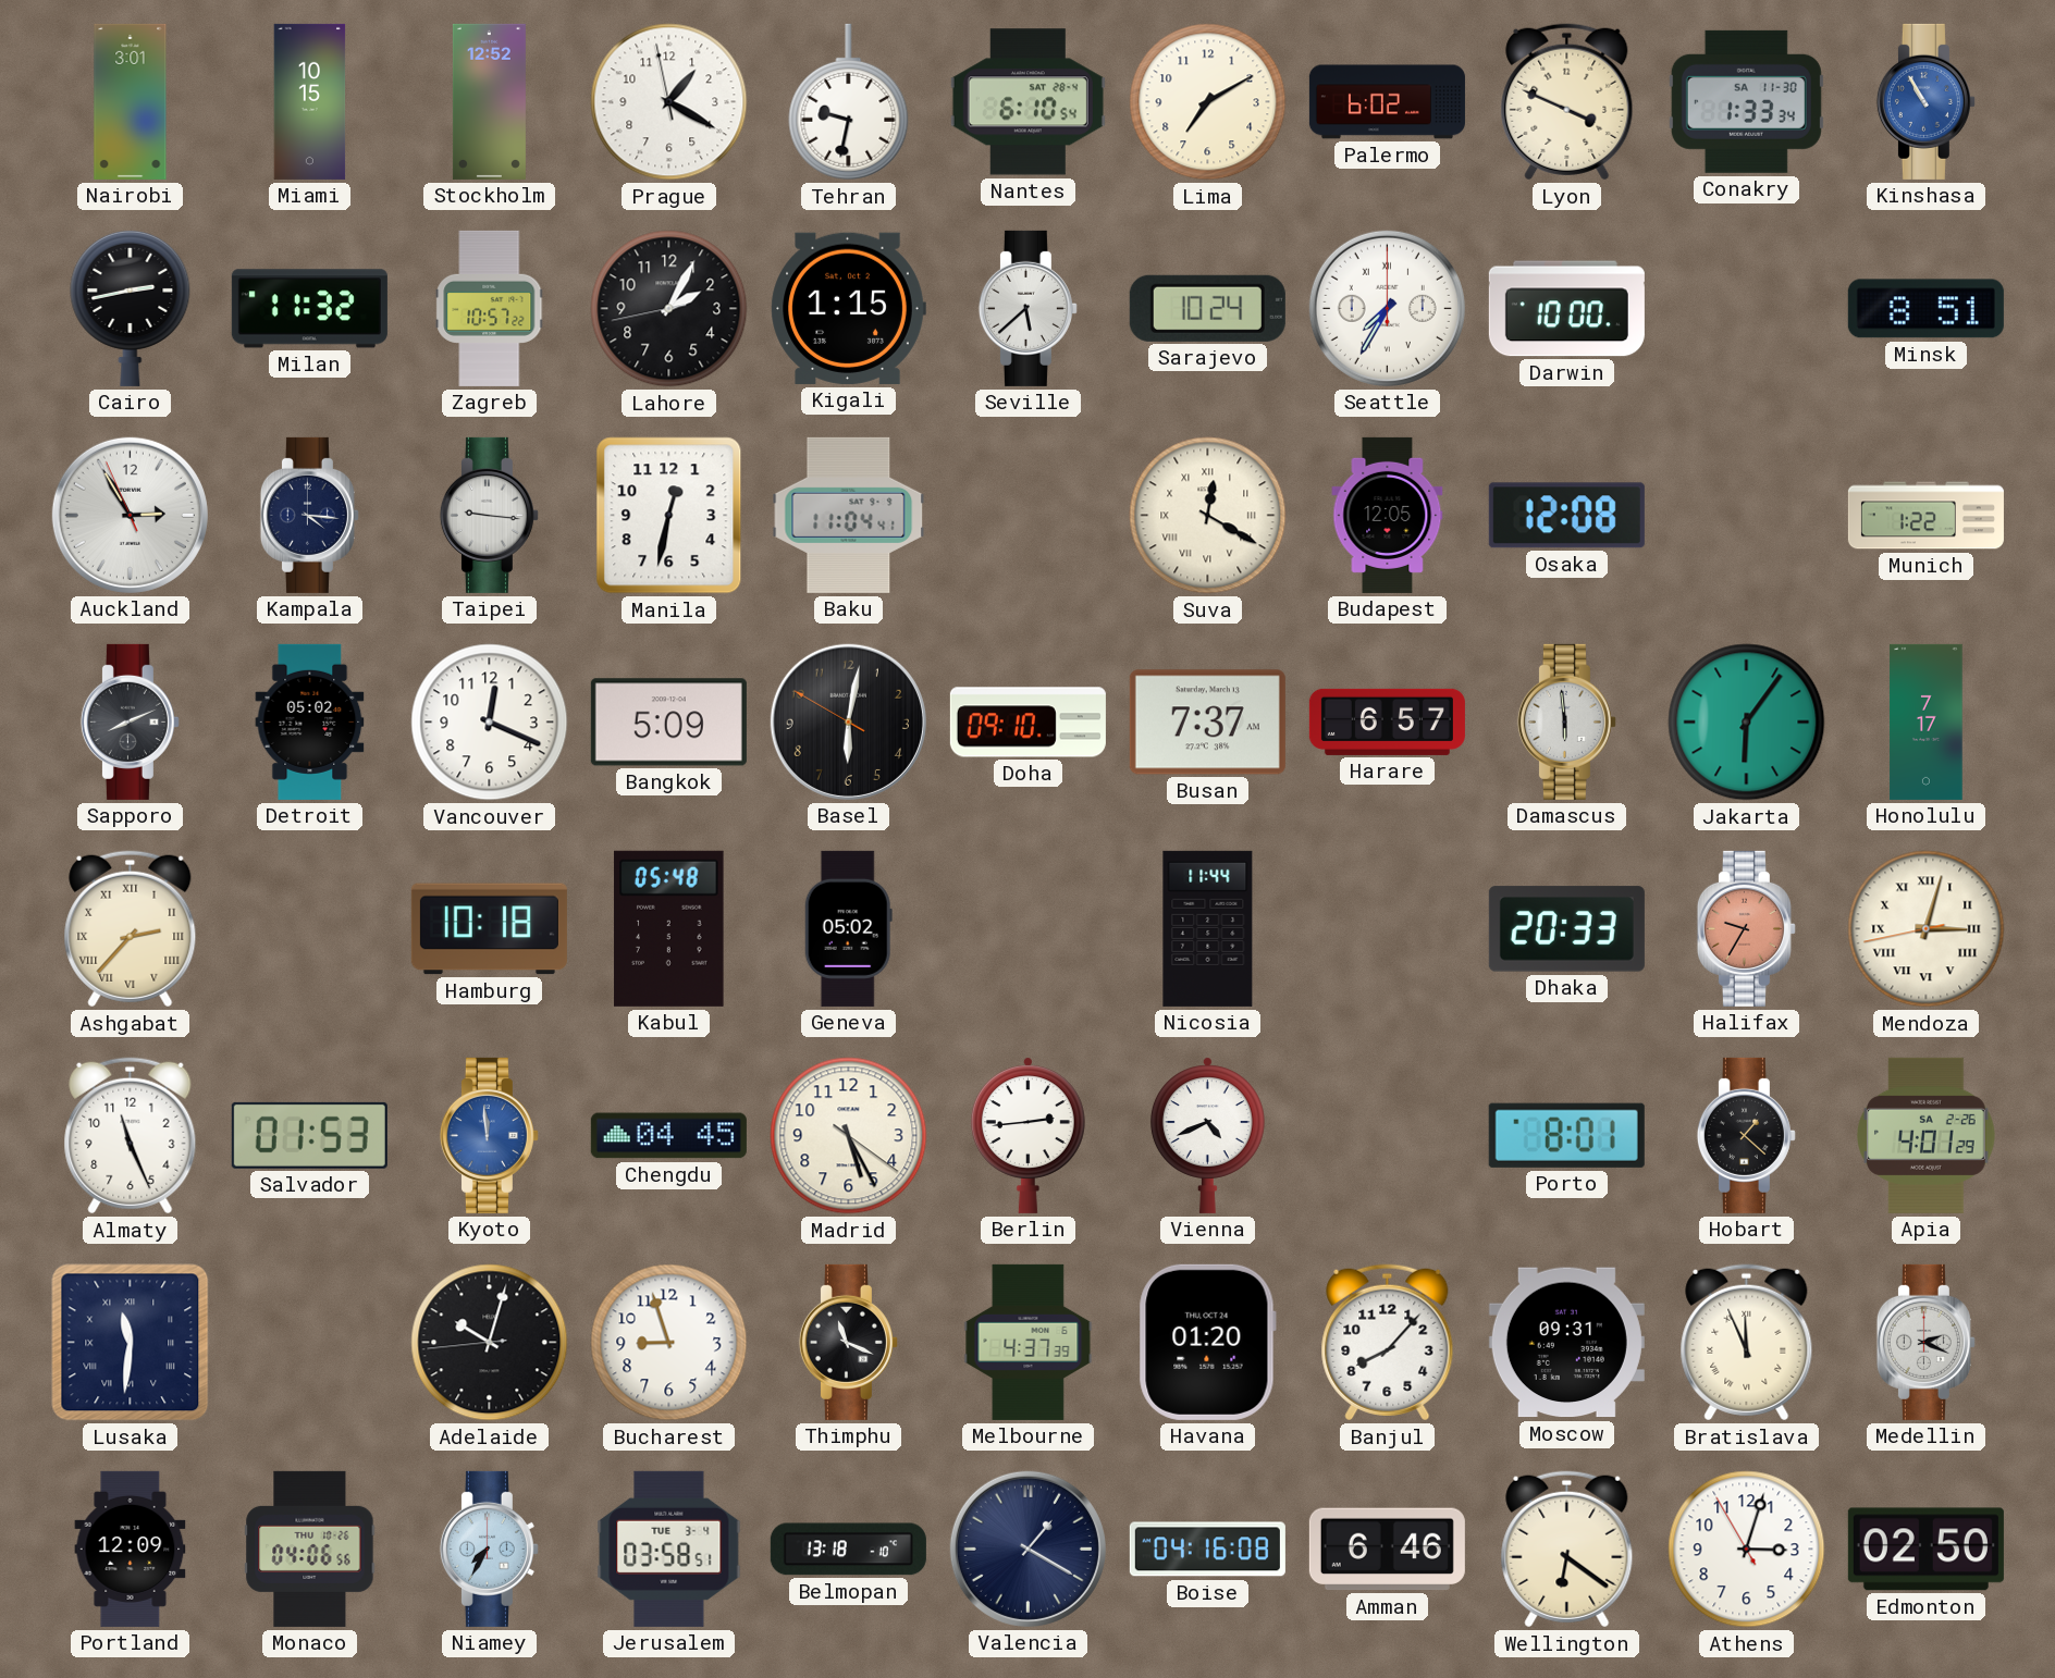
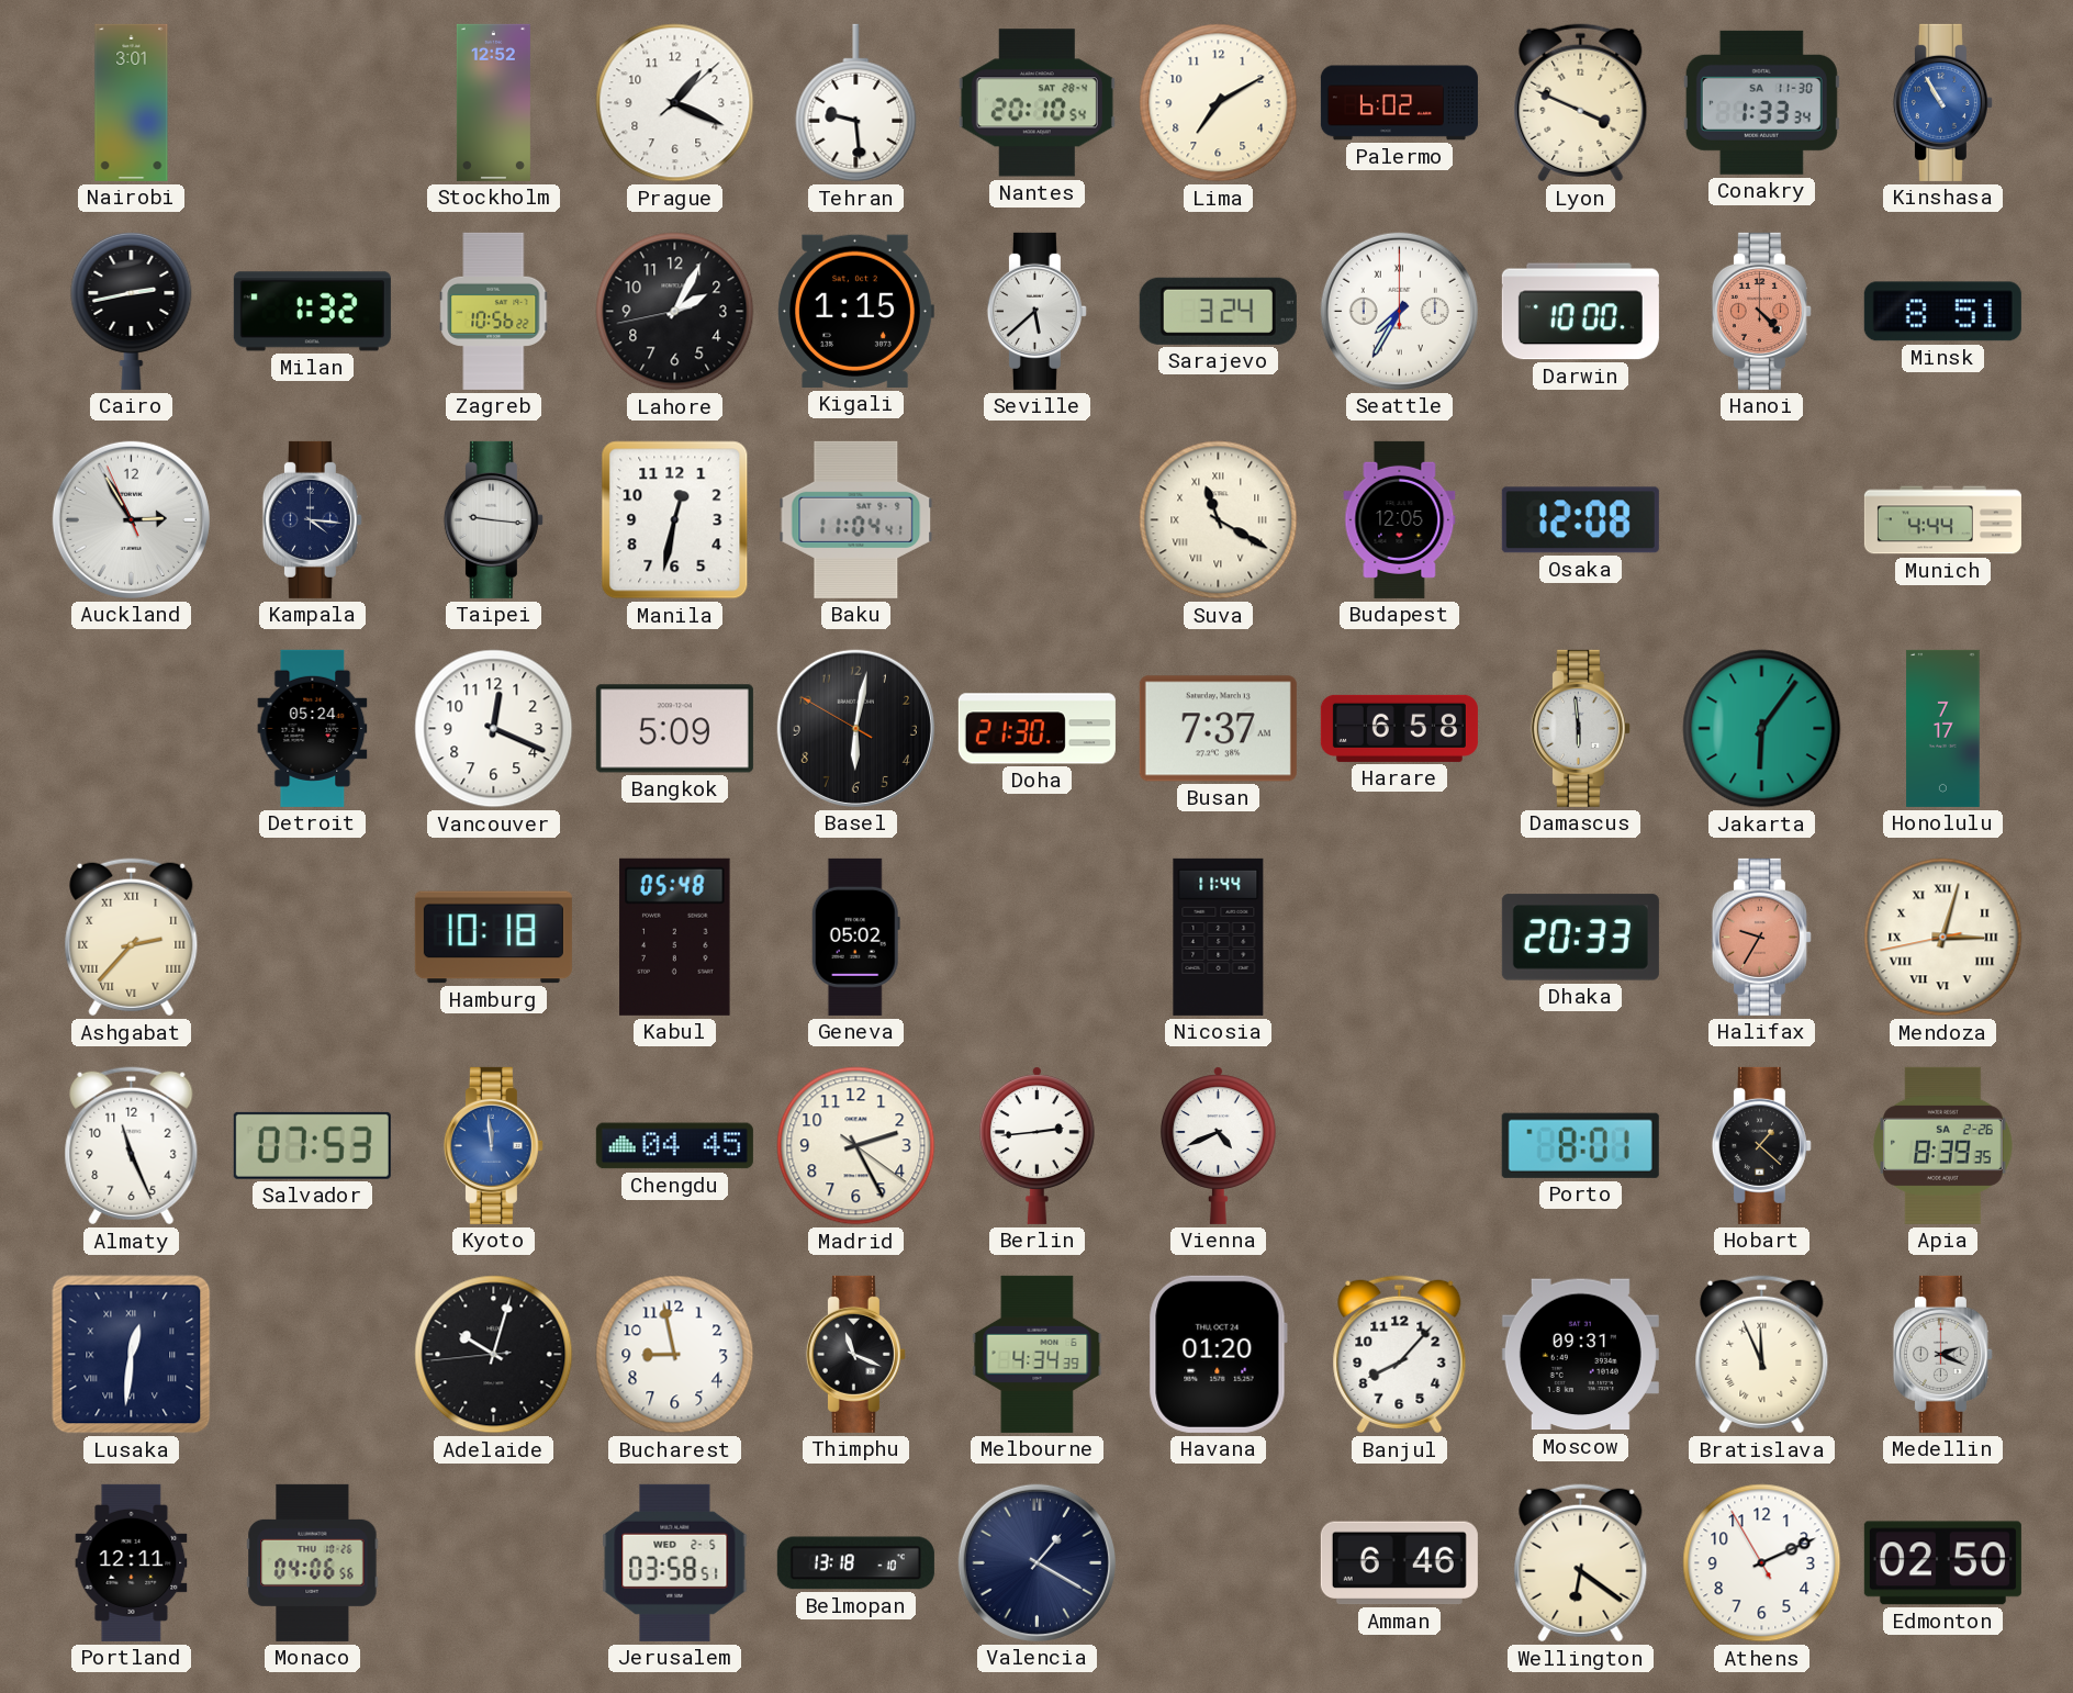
Miami: 10:15 -> none (310, 101)
Prague: 1:19:58 -> 1:19:08 (675, 103)
Tehran: 9:32 -> 9:29 (856, 103)
Nantes: 6:10 -> 20:10 (1036, 103)
Milan: 11:32 -> 1:32 (312, 312)
Zagreb: 10:57 -> 10:56 (494, 311)
Sarajevo: 10:24 -> 3:24 (1218, 311)
Hanoi: none -> 4:23 (1761, 311)
Suva: 12:20 -> 11:20 (1219, 520)
Munich: 1:22 -> 4:44 (1942, 520)
Sapporo: 8:11 -> none (130, 721)
Detroit: 05:02 -> 05:24 (313, 728)
Doha: 09:10 -> 21:30 (1036, 729)
Harare: 6:57 -> 6:58 (1399, 728)
Salvador: 01:53 -> 07:53 (312, 1145)
Madrid: 5:25 -> 2:25 (856, 1146)
Apia: 4:01 -> 8:39 (1943, 1145)
Lusaka: 11:31 -> 12:31 (132, 1355)
Bucharest: 8:57 -> 8:58 (675, 1355)
Melbourne: 4:37 -> 4:34 (1038, 1354)
Portland: 12:09 -> 12:11 (132, 1562)
Niamey: 7:35 -> none (489, 1549)
Jerusalem date: TUE 3-4 -> WED 2-5 (675, 1562)
Boise: 04:16 -> none (1207, 1550)
Athens: 3:02 -> 2:10 (1762, 1563)
